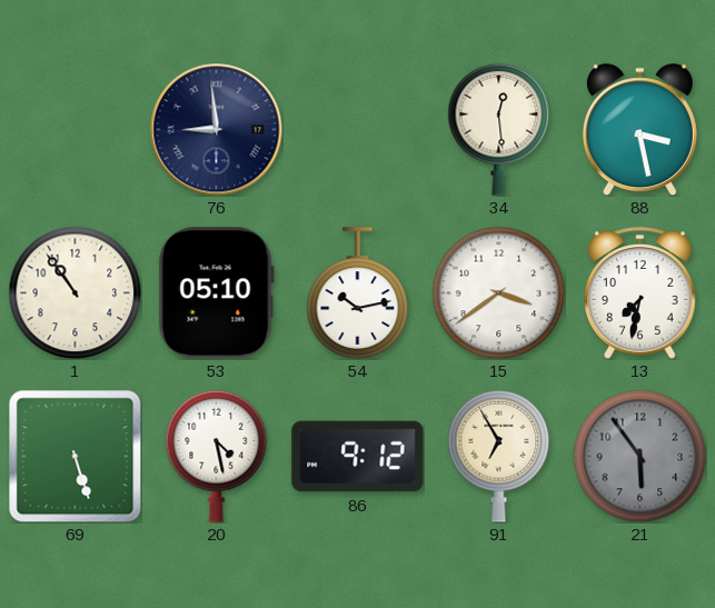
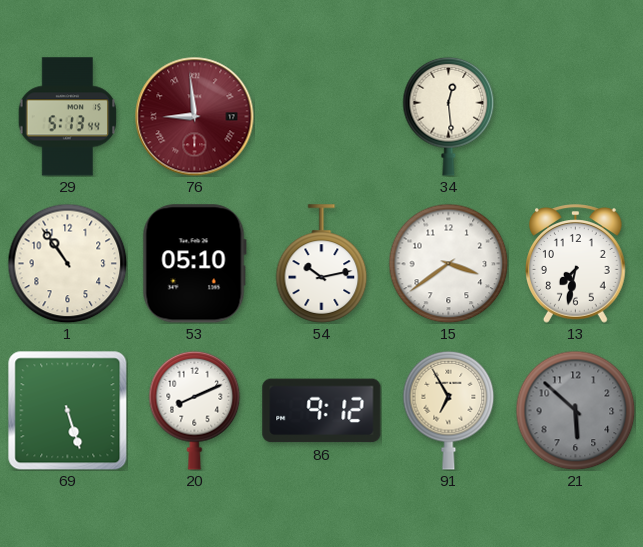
29: none -> 5:13 (68, 117)
76 dial: navy -> burgundy (195, 117)
88: 3:28 -> none (639, 130)
20: 4:28 -> 8:11 (195, 410)
21: 5:54 -> 5:52 (575, 410)
